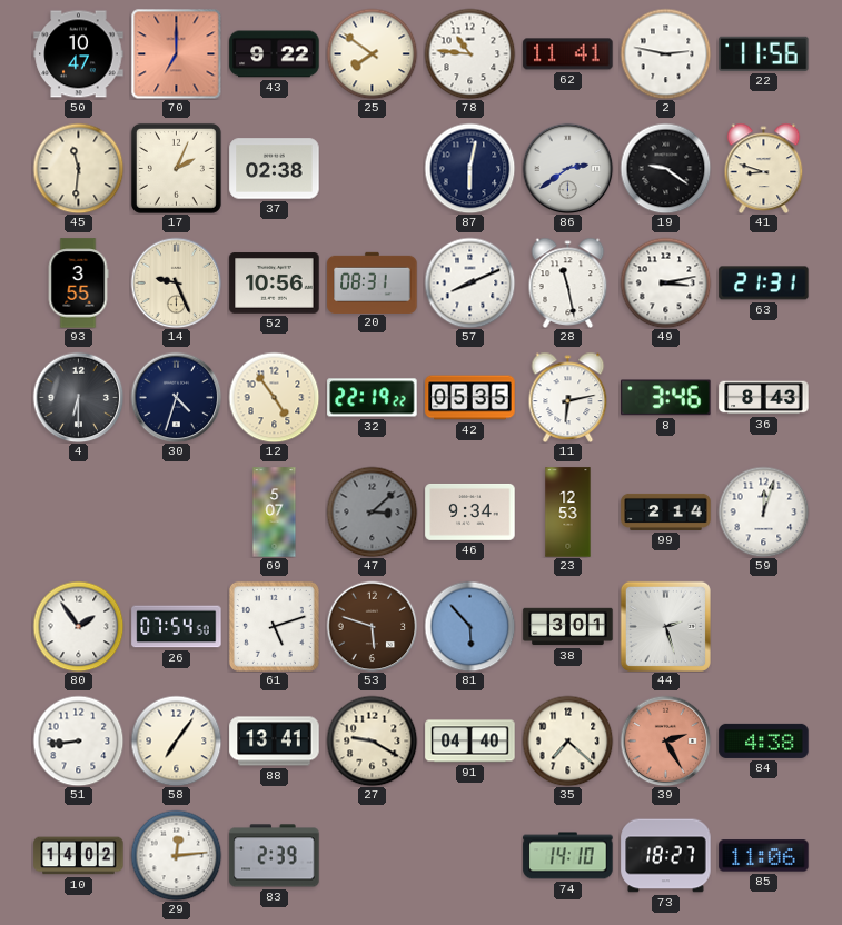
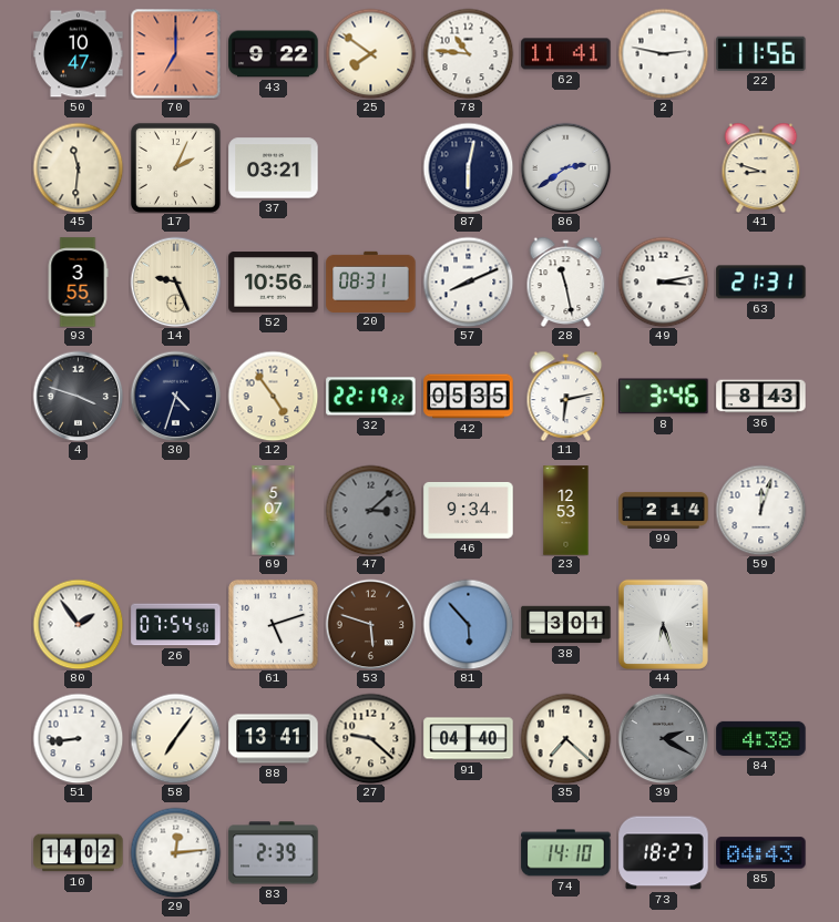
37: 02:38 -> 03:21 (274, 168)
19: 9:21 -> none (665, 168)
4: 6:30 -> 3:48 (78, 396)
44: 2:27 -> 6:27 (663, 624)
27: 9:20 -> 9:22 (370, 738)
39: 2:25 -> 2:20 (663, 738)
39 dial: salmon -> grey (663, 738)
85: 11:06 -> 04:43 (761, 853)
